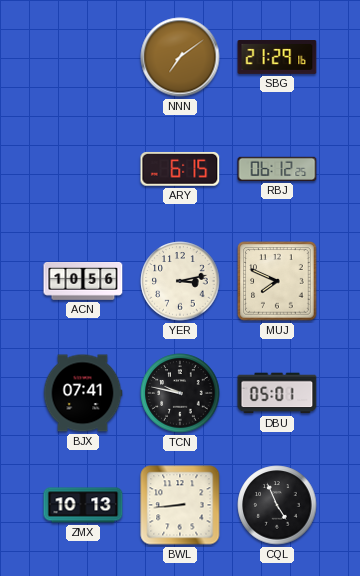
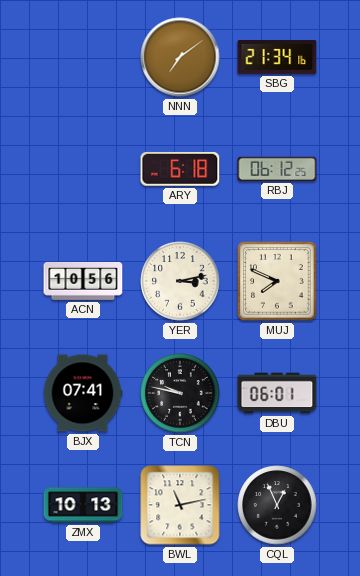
SBG: 21:29 -> 21:34 (277, 58)
ARY: 6:15 -> 6:18 (180, 169)
DBU: 05:01 -> 06:01 (277, 393)
BWL: 8:44 -> 11:13 (180, 505)
CQL: 4:56 -> 12:56 (277, 505)
